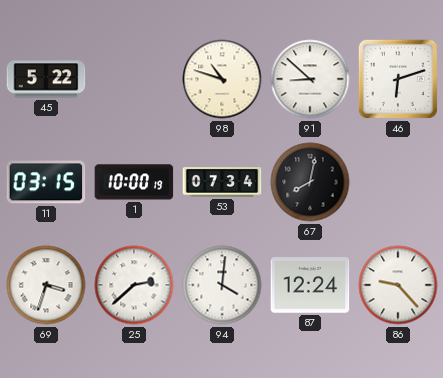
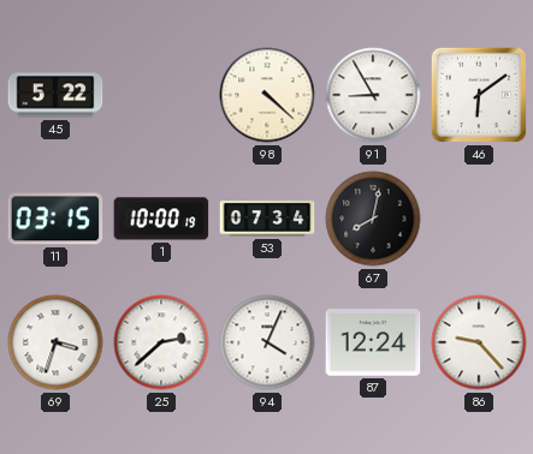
98: 10:48 -> 4:22 (267, 95)
91: 8:52 -> 8:55 (373, 95)
46: 6:12 -> 6:09 (479, 95)
94: 4:01 -> 4:04 (267, 342)
